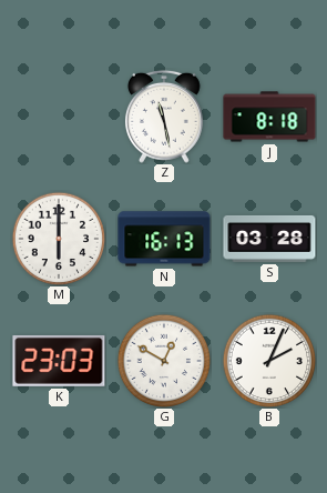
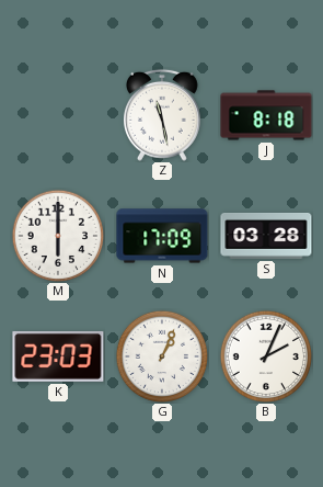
N: 16:13 -> 17:09 (162, 236)
G: 12:50 -> 1:04 (162, 356)
